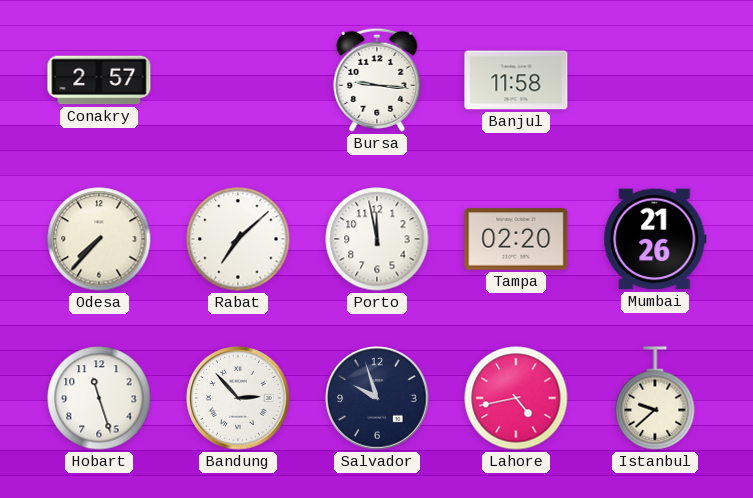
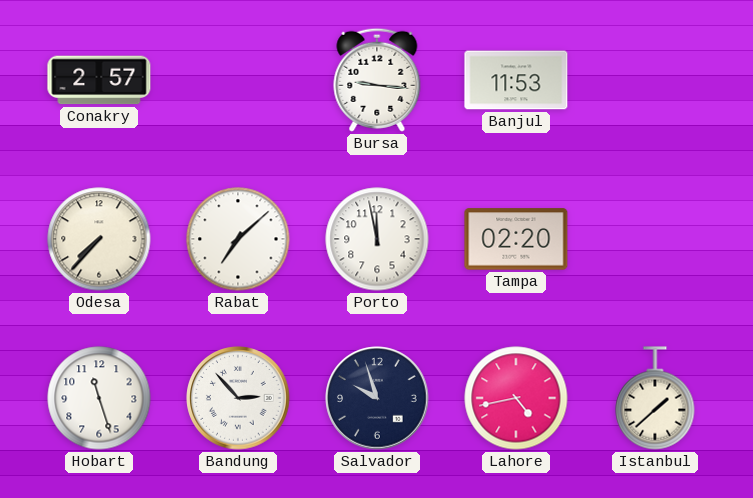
Banjul: 11:58 -> 11:53 (516, 80)
Mumbai: 21:26 -> none (655, 239)
Istanbul: 9:38 -> 1:38 (655, 398)
